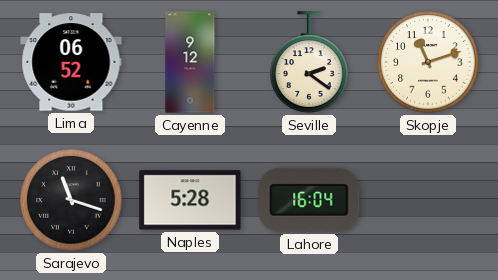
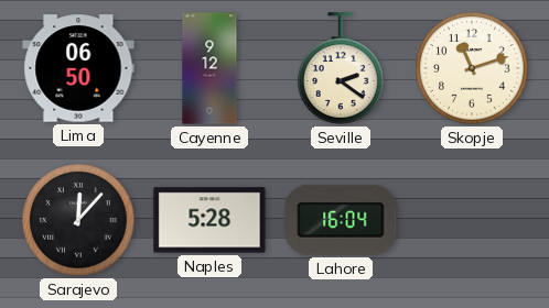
Lima: 06:52 -> 06:50 (78, 68)
Sarajevo: 11:18 -> 12:07 (78, 220)
